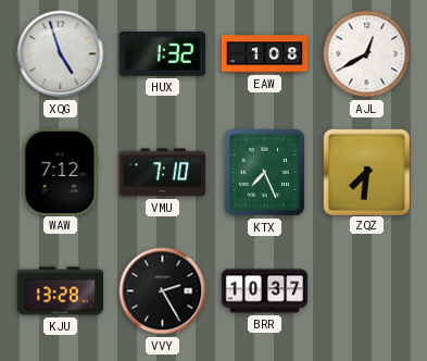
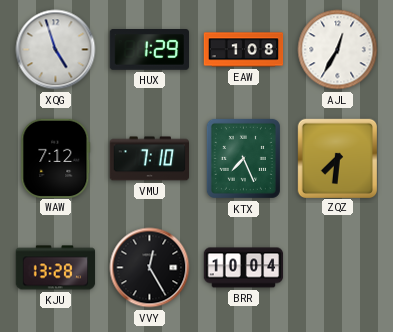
HUX: 1:32 -> 1:29 (149, 50)
AJL: 12:40 -> 12:35 (338, 50)
VVY: 2:25 -> 12:25 (150, 268)
BRR: 10:37 -> 10:04 (244, 268)
